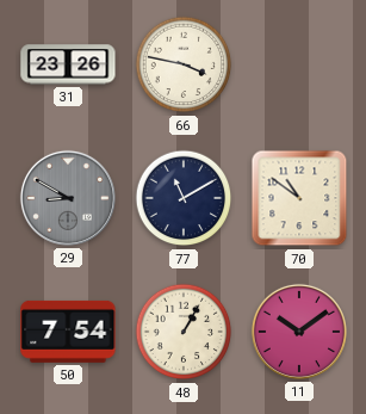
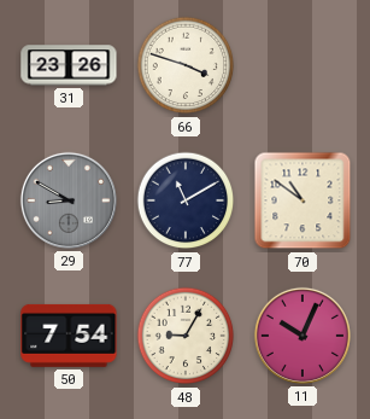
66: 3:47 -> 3:48 (186, 65)
48: 1:05 -> 9:05 (186, 336)
11: 10:09 -> 10:04 (303, 336)
